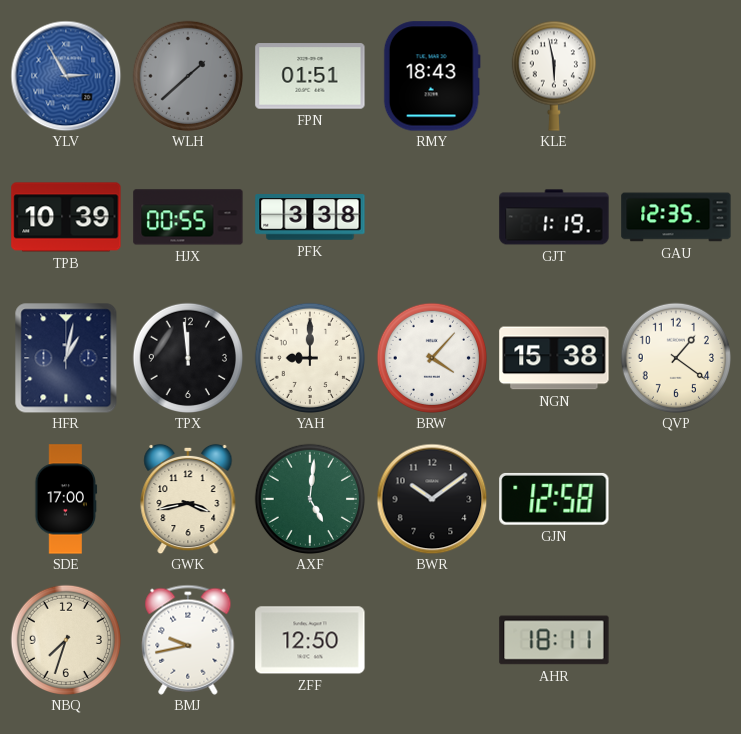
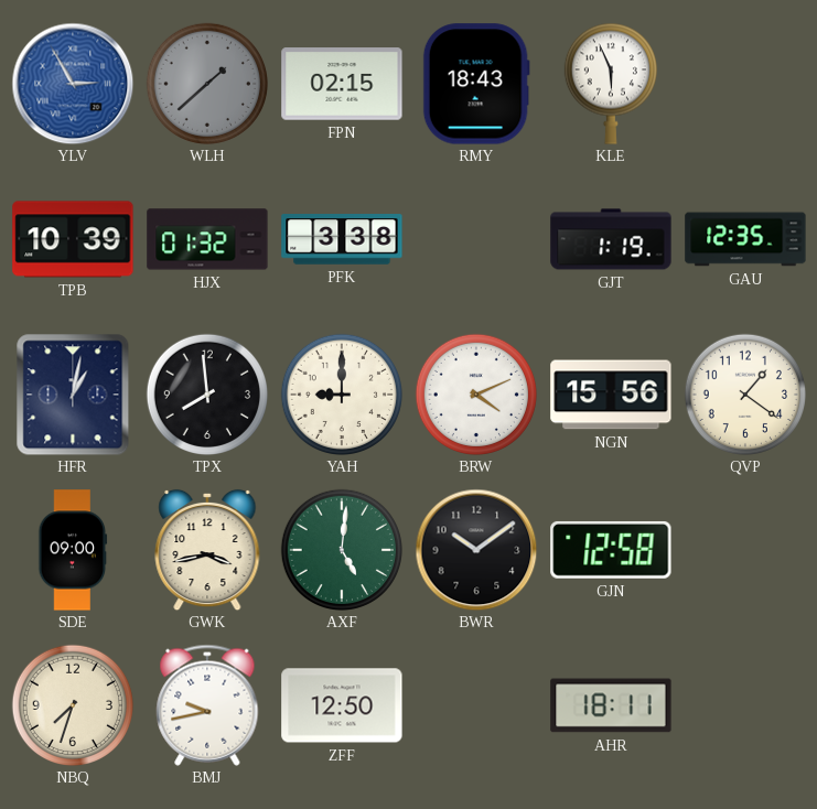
FPN: 01:51 -> 02:15 (342, 84)
KLE: 5:58 -> 5:56 (611, 84)
HJX: 00:55 -> 01:32 (207, 239)
TPX: 11:59 -> 7:59 (206, 393)
BRW: 4:07 -> 4:11 (475, 393)
NGN: 15:38 -> 15:56 (611, 395)
SDE: 17:00 -> 09:00 (73, 550)
